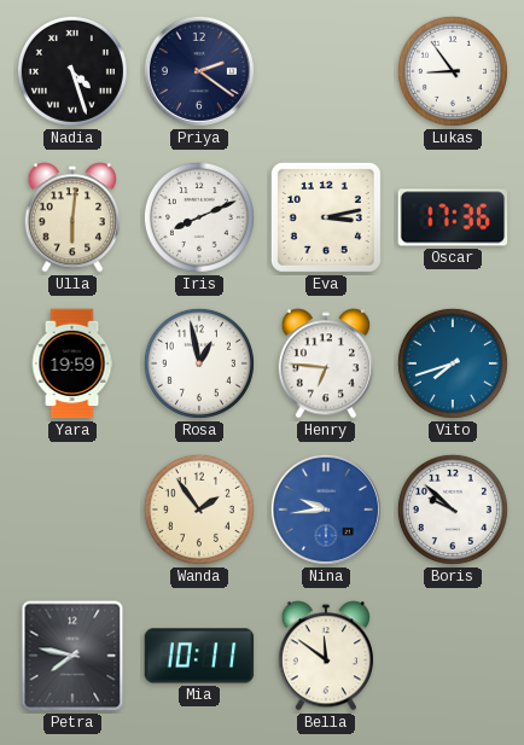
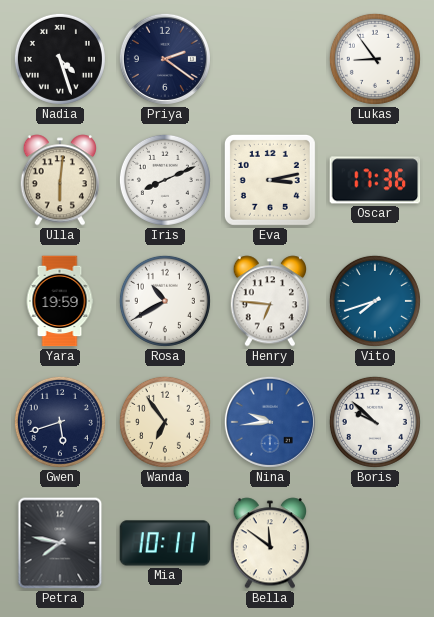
Rosa: 12:58 -> 10:40 (165, 301)
Gwen: none -> 5:42 (60, 422)
Wanda: 1:54 -> 6:54 (165, 422)
